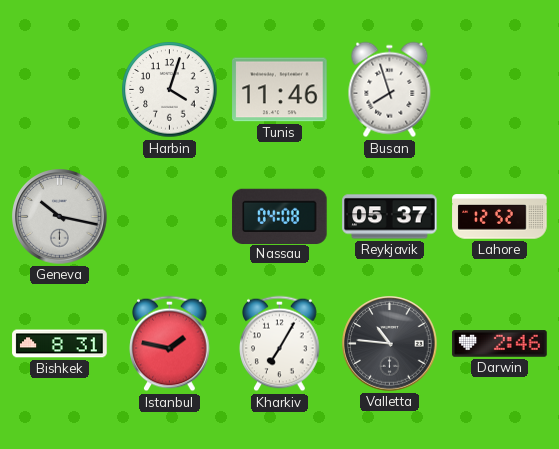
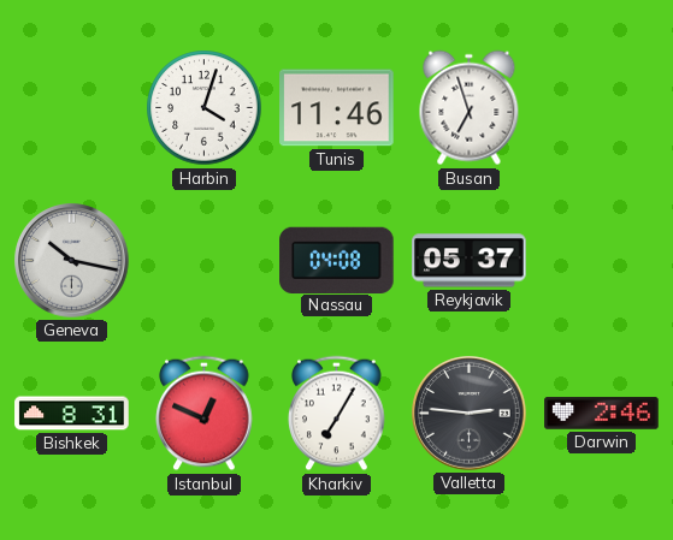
Busan: 7:57 -> 6:57 (470, 108)
Lahore: 12:52 -> none (500, 217)
Istanbul: 1:47 -> 12:49 (205, 414)
Valletta: 10:46 -> 2:46 (470, 414)
